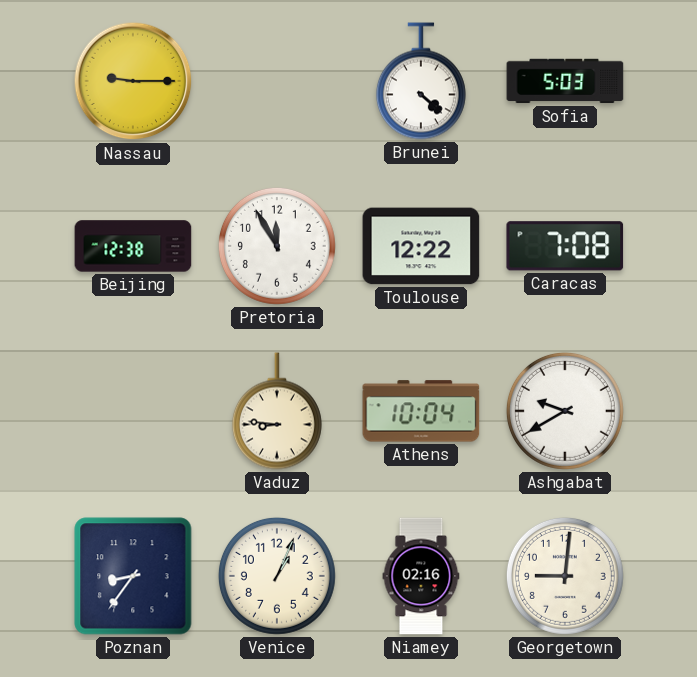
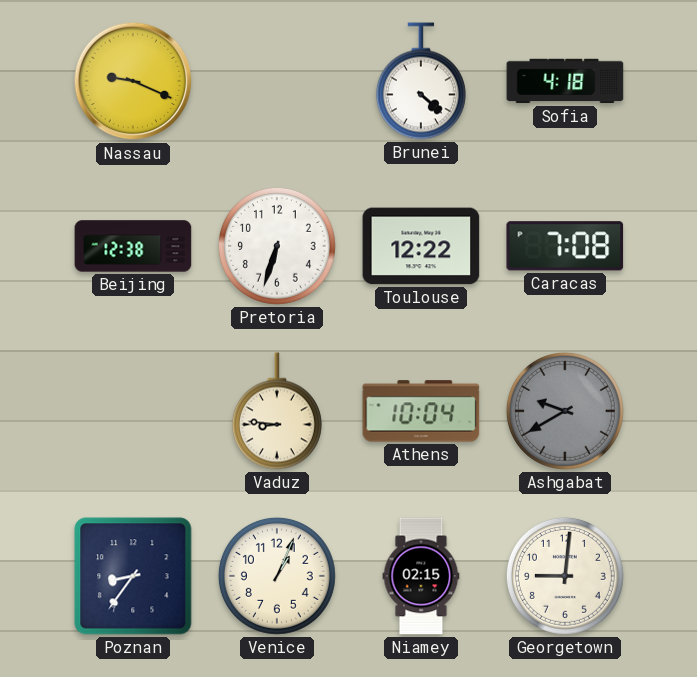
Nassau: 9:15 -> 9:19 (133, 81)
Sofia: 5:03 -> 4:18 (565, 81)
Pretoria: 11:55 -> 6:33 (277, 246)
Ashgabat dial: white -> grey (565, 411)
Niamey: 02:16 -> 02:15 (421, 576)
